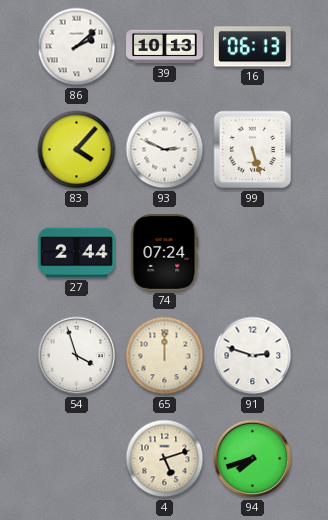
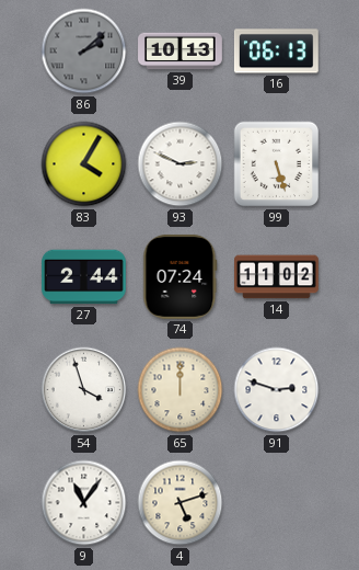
86 dial: white -> grey (84, 52)
83: 4:07 -> 4:05 (84, 164)
14: none -> 11:02 (277, 277)
9: none -> 11:06 (84, 503)
94: 7:42 -> none (253, 459)
